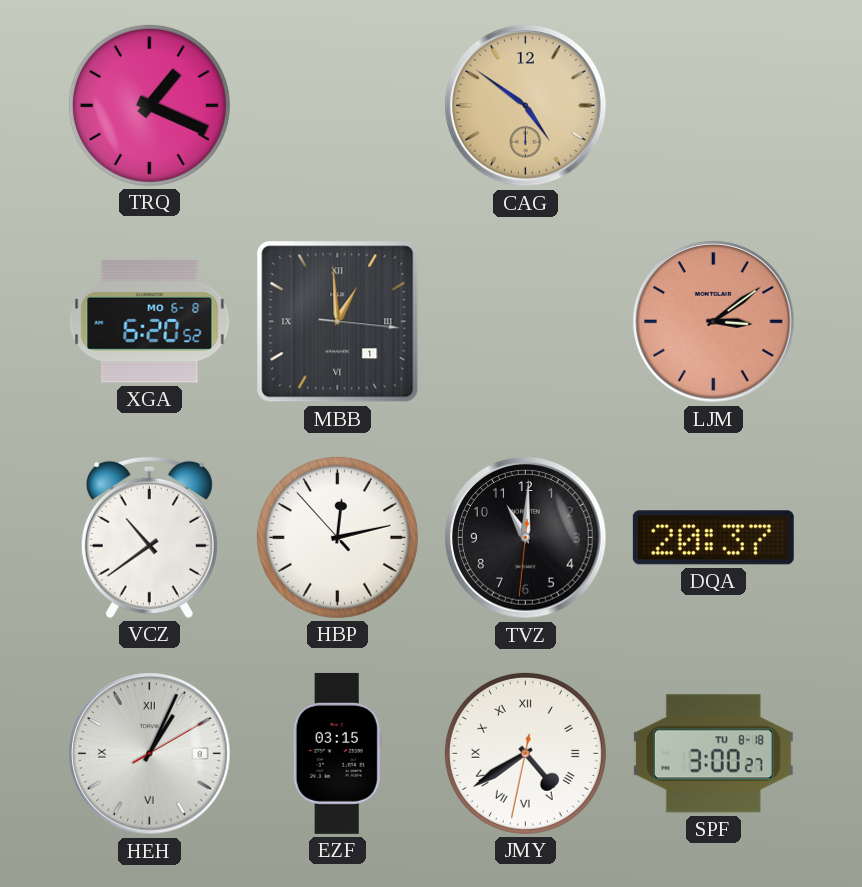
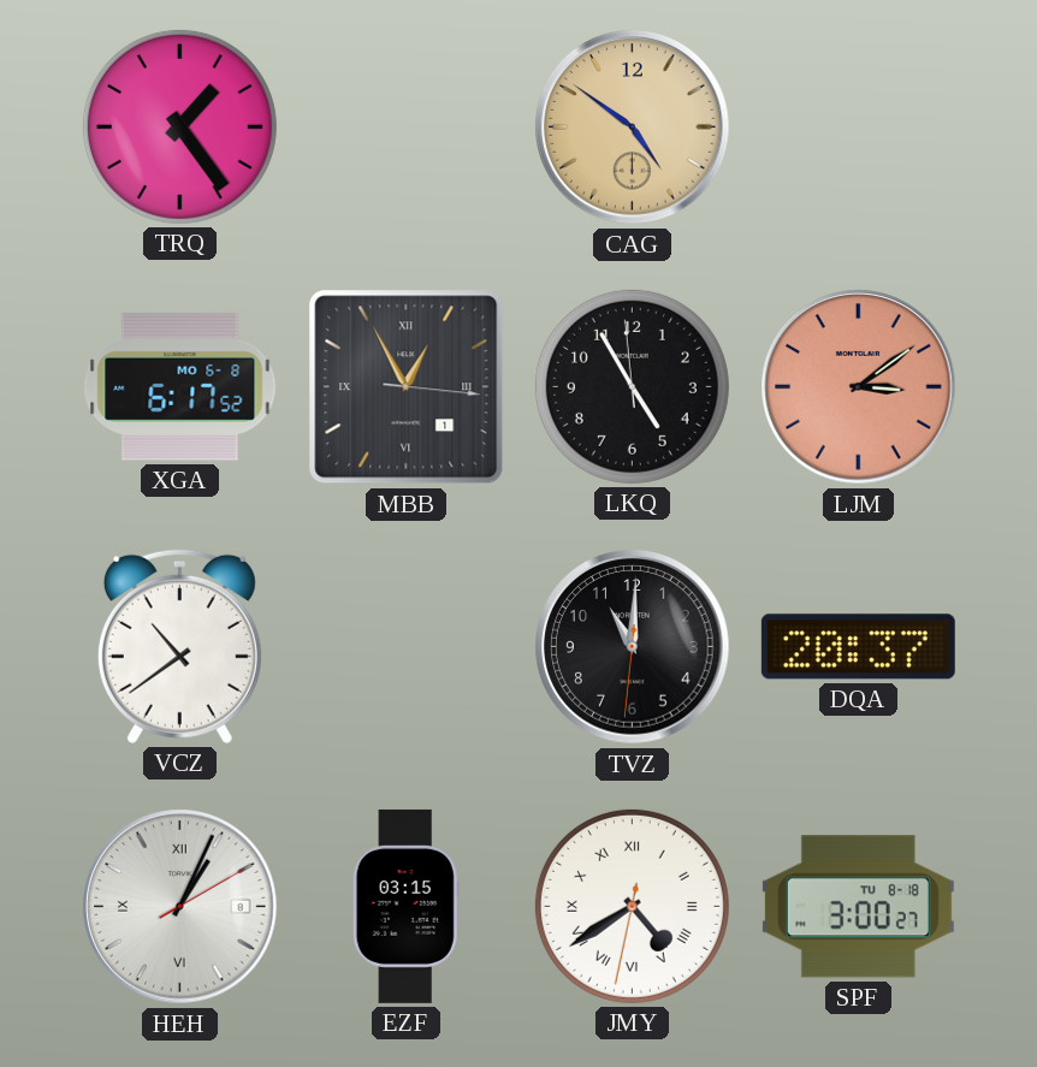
TRQ: 1:19 -> 1:24 (179, 126)
XGA: 6:20 -> 6:17 (180, 386)
MBB: 12:59 -> 12:55 (407, 387)
LKQ: none -> 4:54 (632, 386)
HBP: 12:12 -> none (337, 537)
